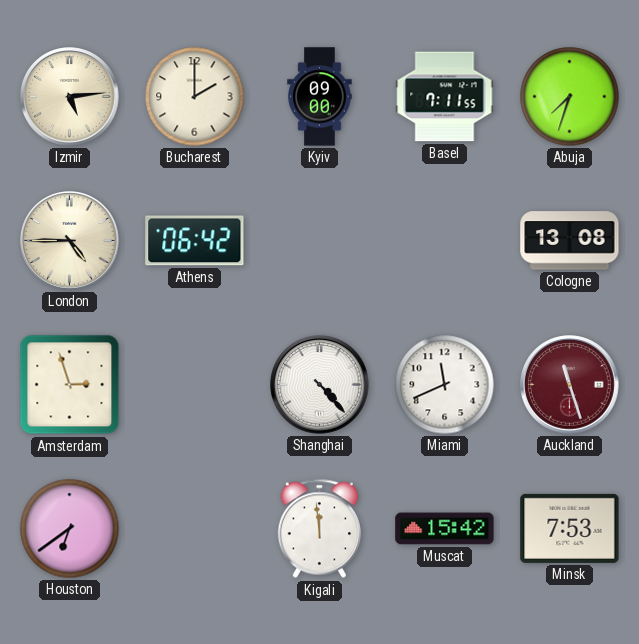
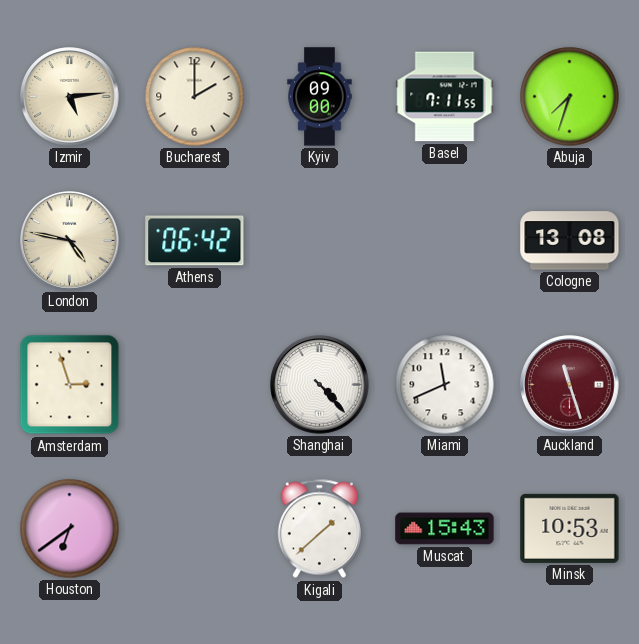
London: 4:45 -> 4:47 (70, 241)
Kigali: 11:59 -> 1:38 (319, 529)
Muscat: 15:42 -> 15:43 (445, 529)
Minsk: 7:53 -> 10:53 (570, 528)
